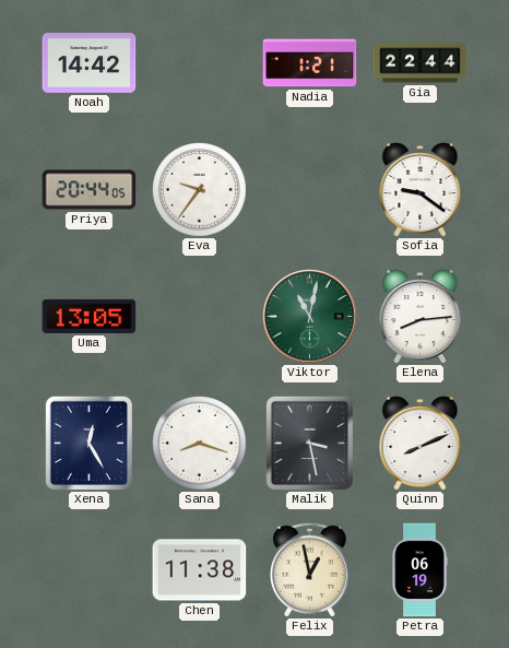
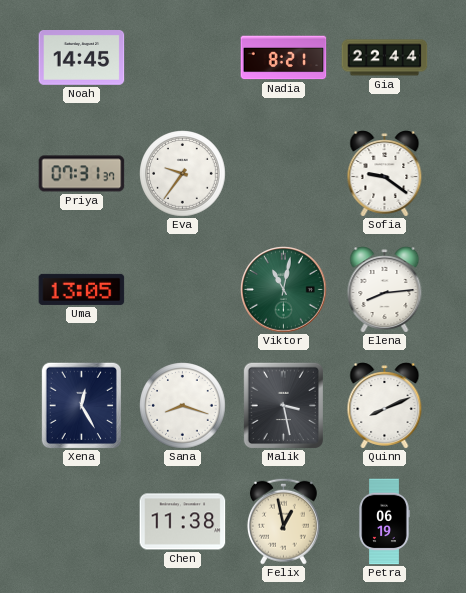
Noah: 14:42 -> 14:45 (82, 58)
Nadia: 1:21 -> 8:21 (284, 58)
Priya: 20:44 -> 07:31 (82, 174)
